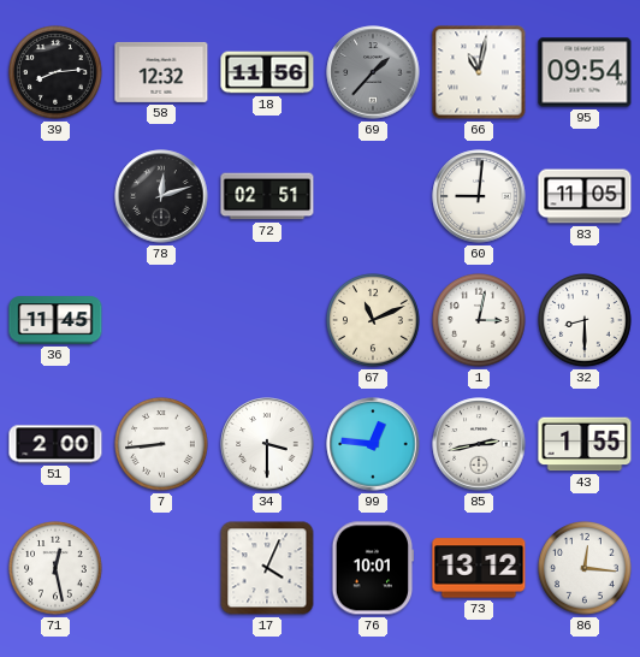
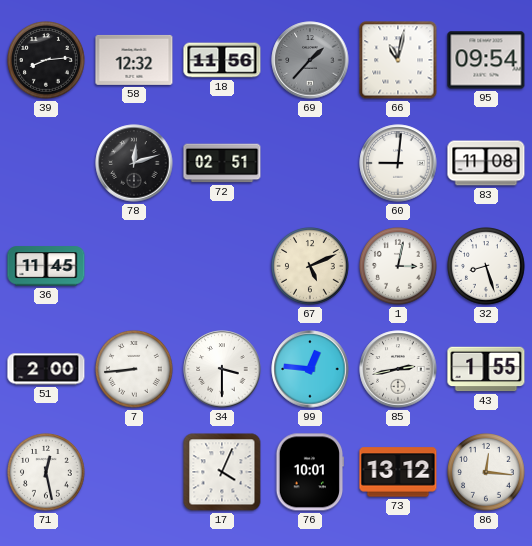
83: 11:05 -> 11:08 (486, 163)
67: 11:11 -> 5:11 (311, 267)
32: 8:30 -> 8:27 (487, 267)
